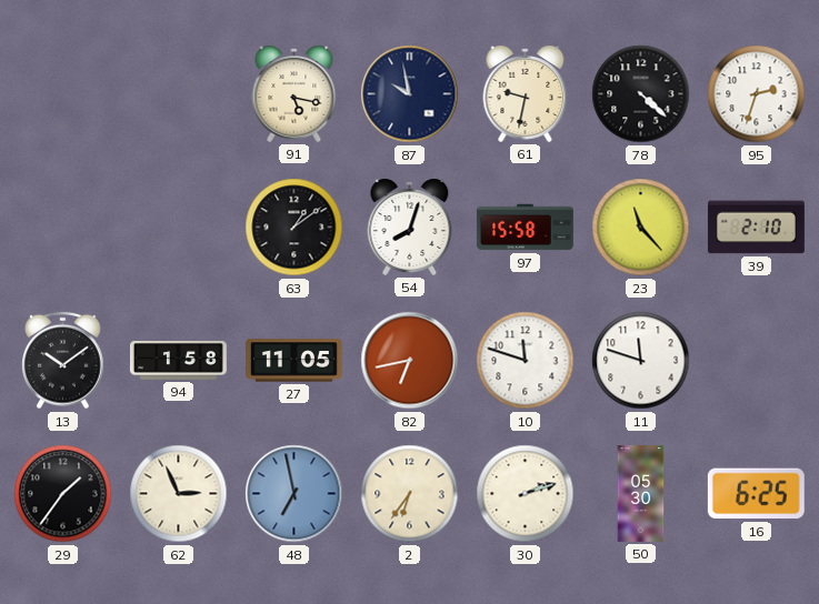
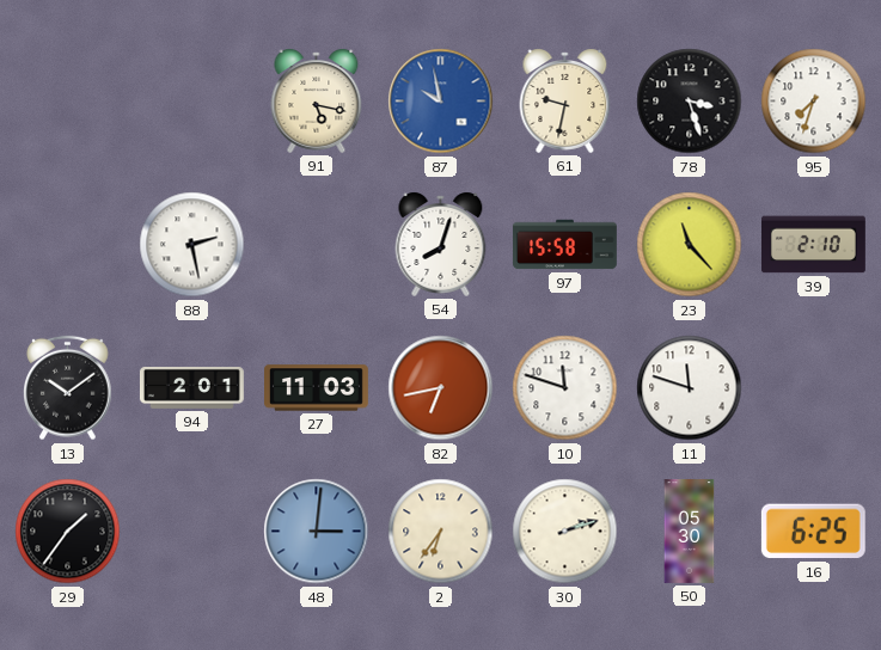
87 dial: navy -> blue (441, 102)
78: 4:22 -> 3:27 (690, 102)
95: 2:33 -> 7:33 (814, 102)
88: none -> 2:28 (192, 245)
63: 1:09 -> none (294, 228)
94: 1:58 -> 2:01 (191, 388)
27: 11:05 -> 11:03 (317, 388)
62: 2:56 -> none (179, 494)
48: 6:58 -> 3:01 (317, 532)
